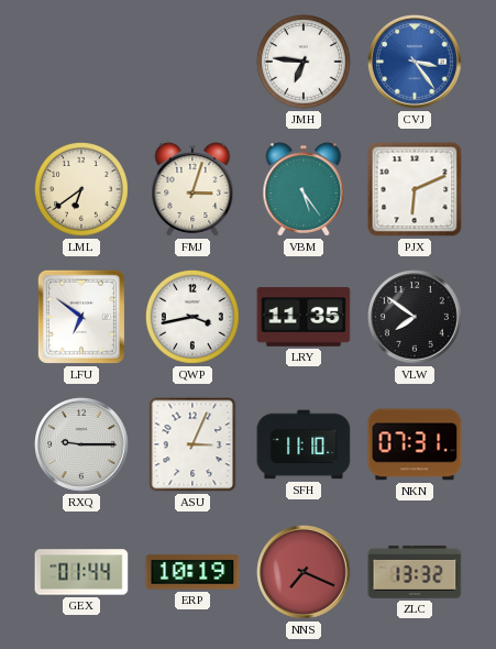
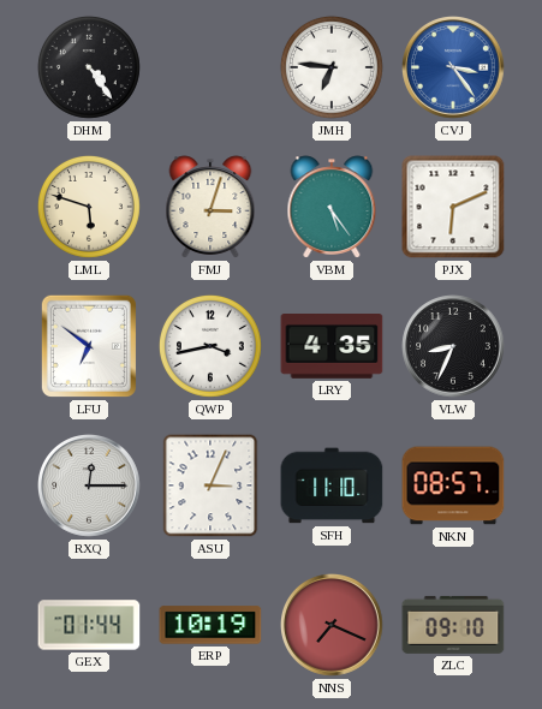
DHM: none -> 4:24 (89, 67)
LML: 6:39 -> 5:48 (89, 207)
LRY: 11:35 -> 4:35 (332, 347)
VLW: 7:51 -> 8:34 (453, 346)
RXQ: 9:15 -> 12:15 (89, 485)
NKN: 07:31 -> 08:57 (453, 485)
ZLC: 13:32 -> 09:10 (453, 625)
